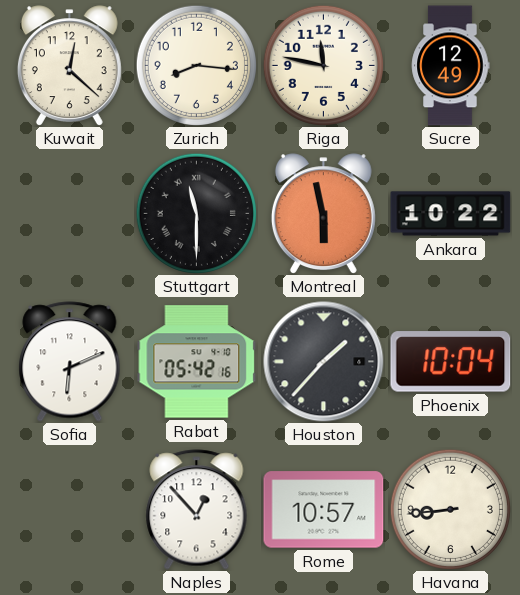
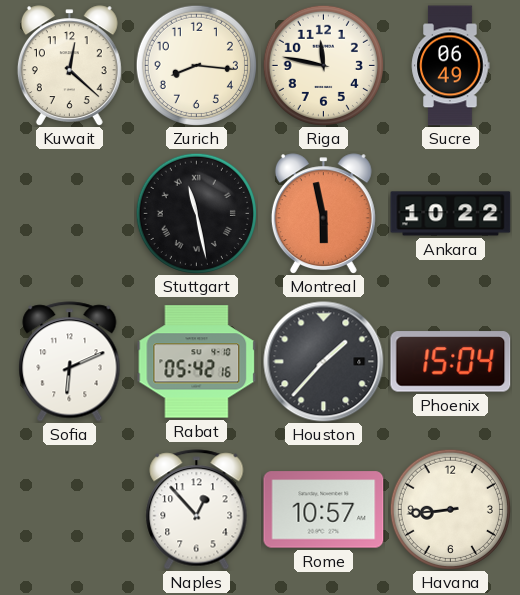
Sucre: 12:49 -> 06:49 (451, 66)
Stuttgart: 11:30 -> 11:28 (196, 213)
Phoenix: 10:04 -> 15:04 (451, 362)
